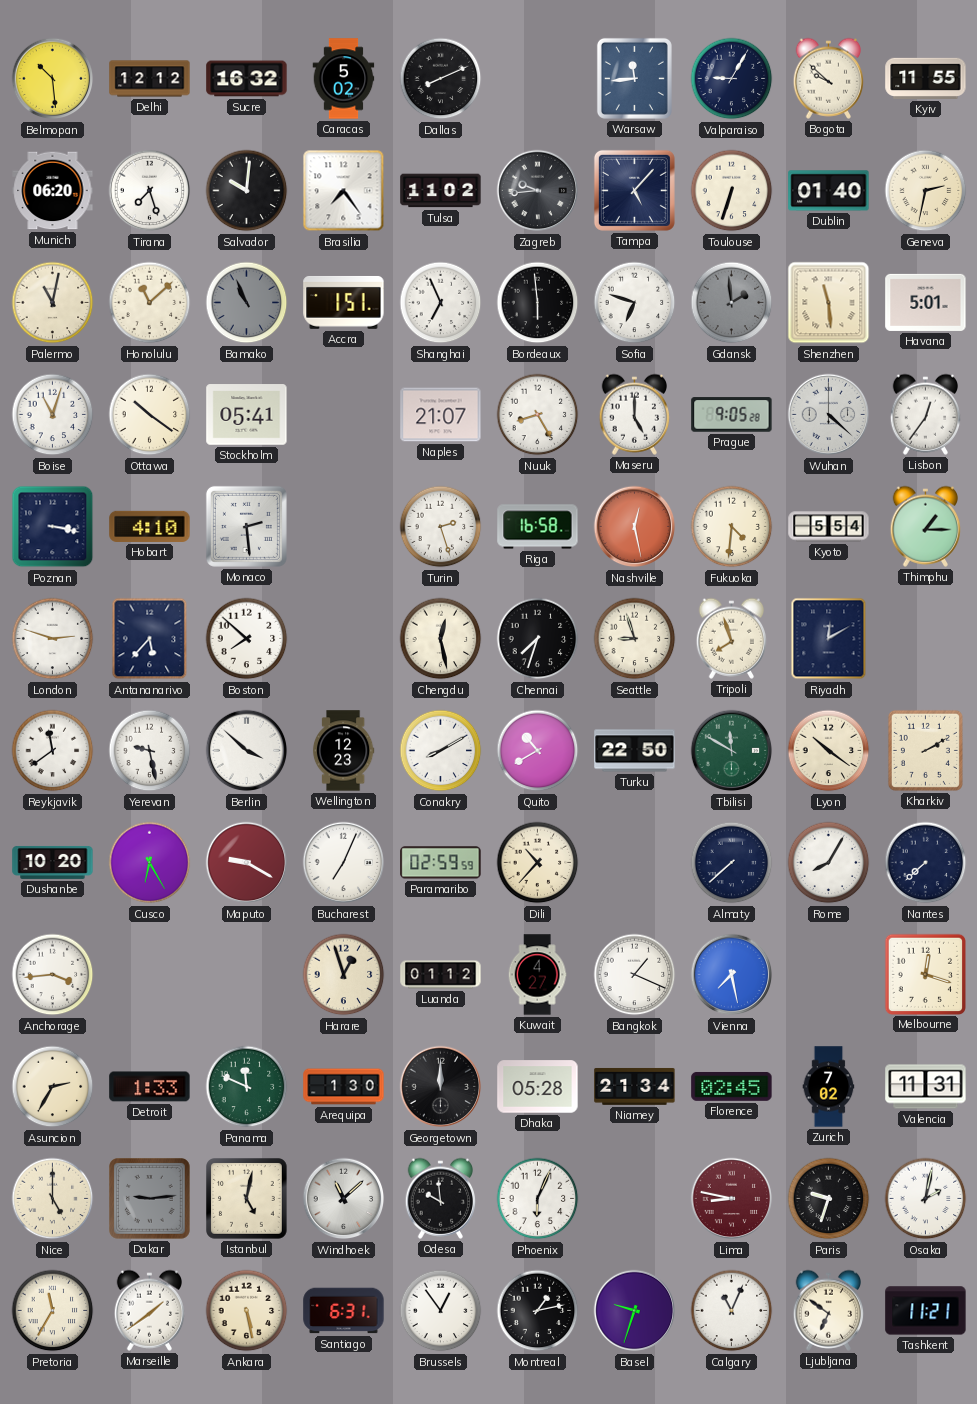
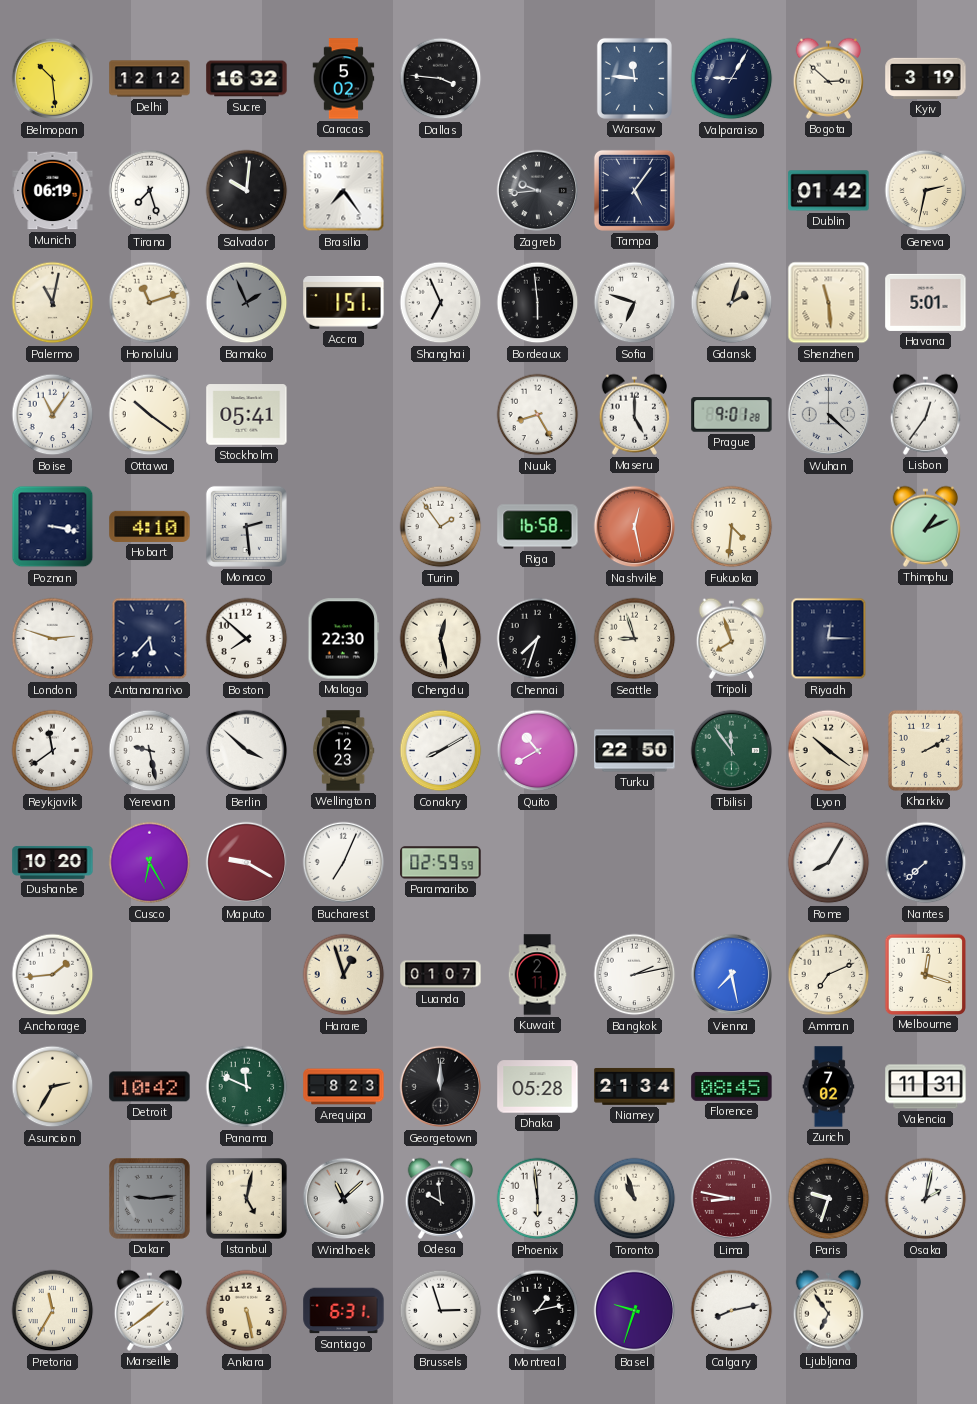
Dallas: 8:11 -> 3:46 (441, 79)
Warsaw: 11:44 -> 11:46 (634, 78)
Bogota: 9:52 -> 2:52 (829, 78)
Kyiv: 11:55 -> 3:19 (926, 78)
Munich: 06:20 -> 06:19 (53, 191)
Tulsa: 11:02 -> none (441, 191)
Tampa: 5:07 -> 5:06 (634, 190)
Toulouse: 6:33 -> none (732, 191)
Dublin: 01:40 -> 01:42 (829, 191)
Honolulu: 11:08 -> 11:12 (150, 303)
Bamako: 10:56 -> 1:56 (247, 303)
Gdansk: 1:59 -> 2:03 (732, 303)
Gdansk dial: grey -> cream (732, 303)
Boise: 11:03 -> 11:06 (53, 415)
Naples: 21:07 -> none (441, 415)
Prague: 9:05 -> 9:01 (732, 415)
Turin: 2:27 -> 1:54 (441, 527)
Kyoto: 5:54 -> none (829, 527)
Thimphu: 1:15 -> 1:11 (926, 526)
Malaga: none -> 22:30 (344, 639)
Riyadh: 12:10 -> 12:15 (829, 639)
Tbilisi: 11:50 -> 11:54 (732, 751)
Dili: 10:37 -> none (538, 863)
Almaty: 7:38 -> none (732, 863)
Anchorage: 3:44 -> 1:44 (53, 975)
Luanda: 01:12 -> 01:07 (441, 975)
Kuwait: 4:27 -> 2:11 (537, 975)
Bangkok: 1:19 -> 2:13 (635, 975)
Amman: none -> 7:11 (829, 975)
Detroit: 1:33 -> 10:42 (150, 1087)
Arequipa: 1:30 -> 8:23 (344, 1087)
Florence: 02:45 -> 08:45 (732, 1086)
Nice: 5:00 -> none (53, 1199)
Phoenix: 6:04 -> 5:59 (538, 1199)
Toronto: none -> 10:57 (635, 1199)
Brussels: 12:54 -> 2:57 (441, 1311)
Calgary: 11:04 -> 8:13 (732, 1311)
Ljubljana: 6:51 -> 6:54 (829, 1310)
Tashkent: 11:21 -> none (926, 1311)
